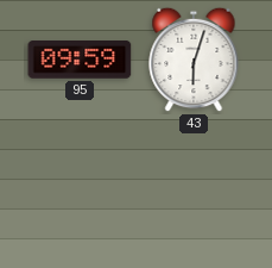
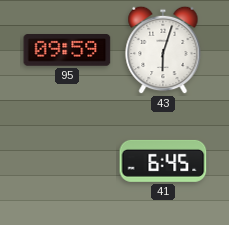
41: none -> 6:45 (163, 161)
